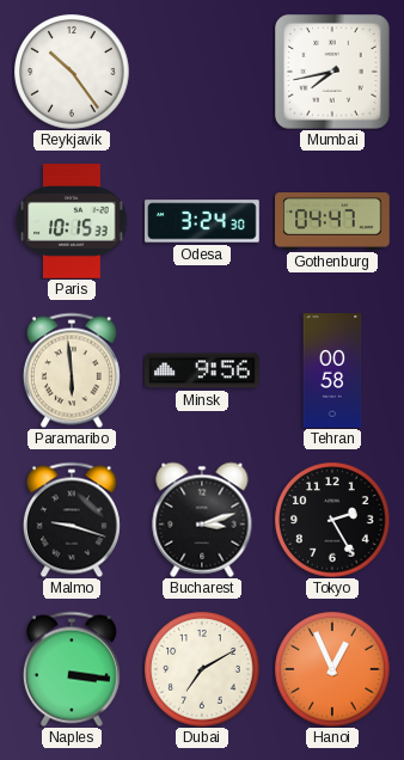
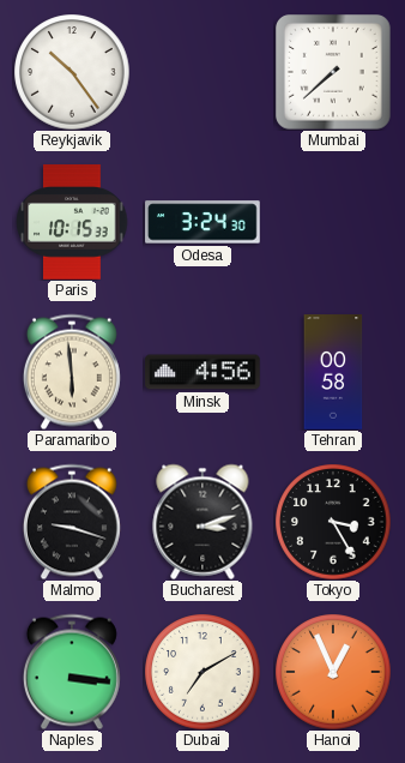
Mumbai: 7:43 -> 7:38 (334, 73)
Gothenburg: 04:47 -> none (332, 221)
Minsk: 9:56 -> 4:56 (202, 372)
Tokyo: 2:25 -> 3:25 (333, 522)
